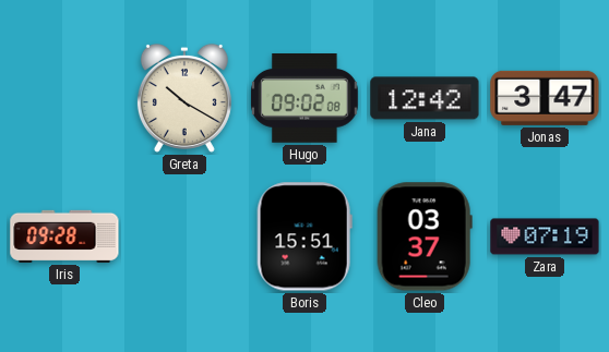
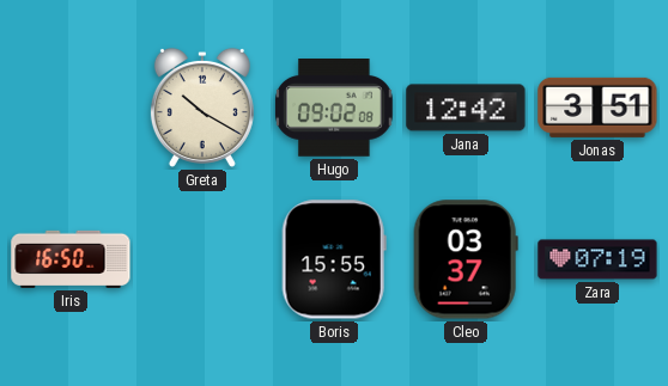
Jonas: 3:47 -> 3:51 (597, 108)
Iris: 09:28 -> 16:50 (71, 259)
Boris: 15:51 -> 15:55 (334, 259)
